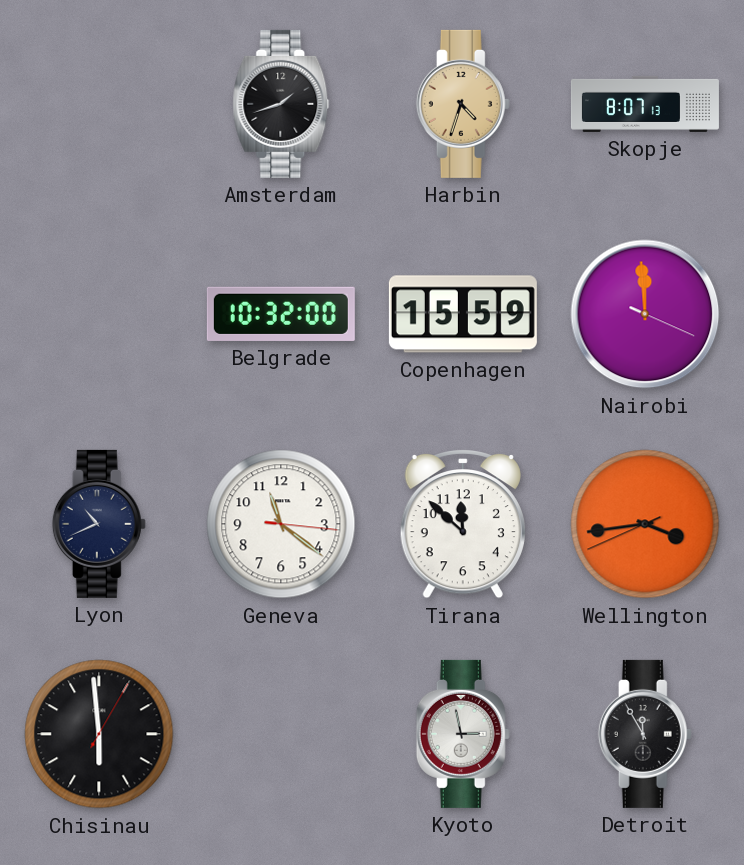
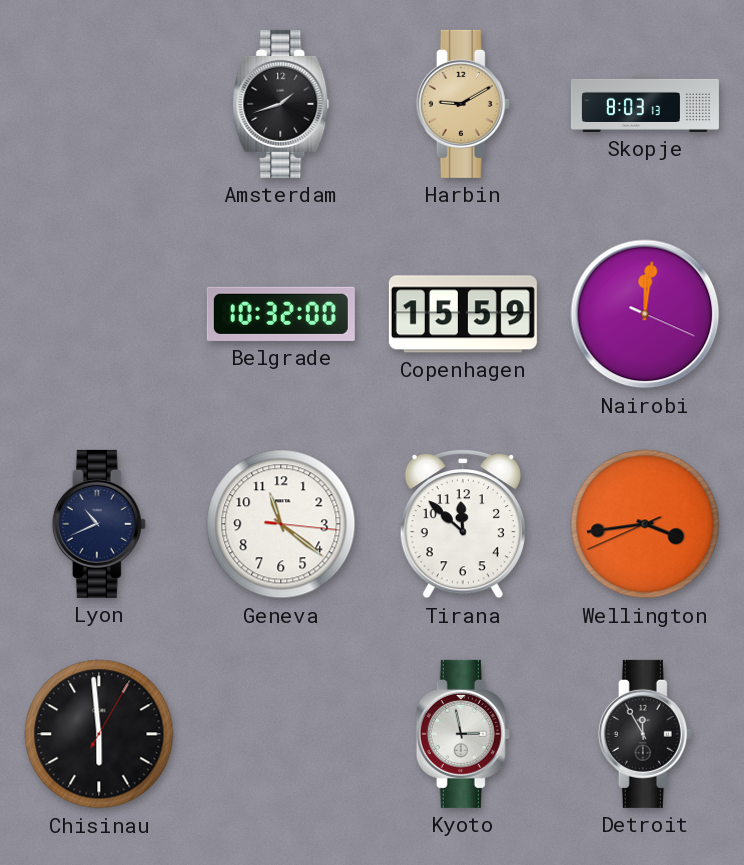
Harbin: 4:33 -> 9:10 (463, 104)
Skopje: 8:07 -> 8:03 (645, 104)
Nairobi: 11:59 -> 12:01 (645, 314)
